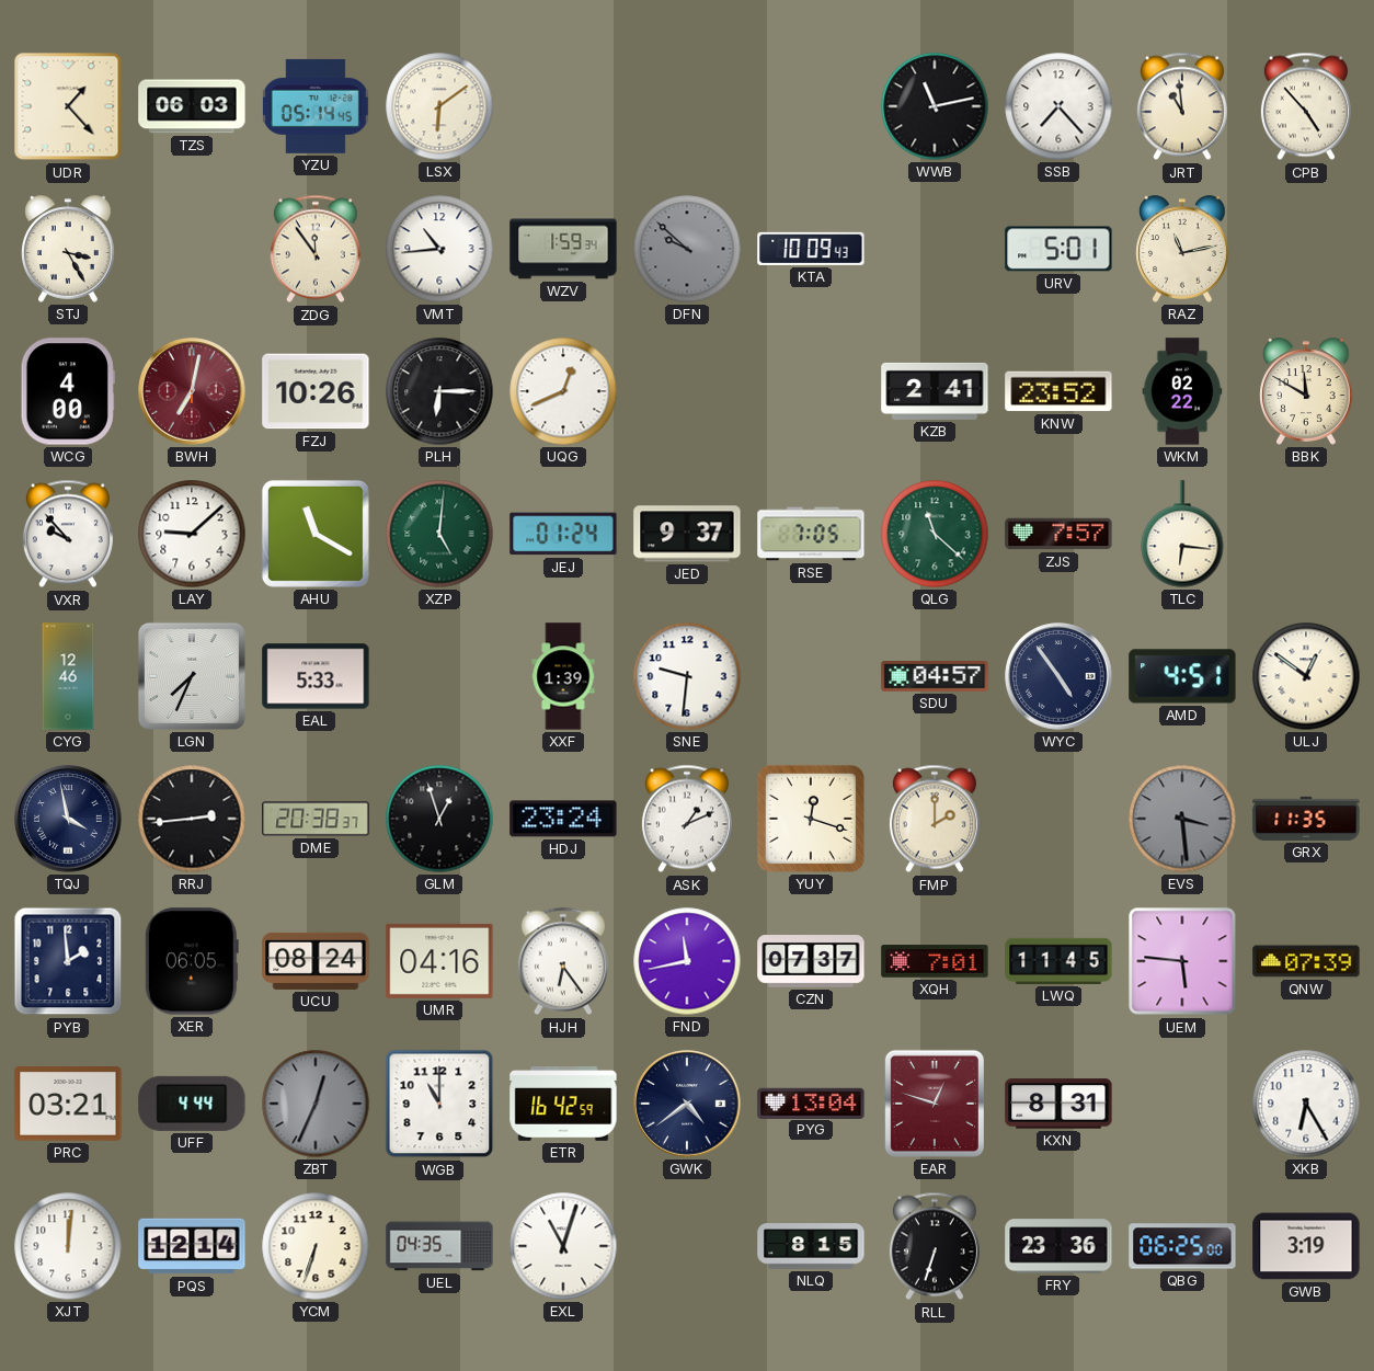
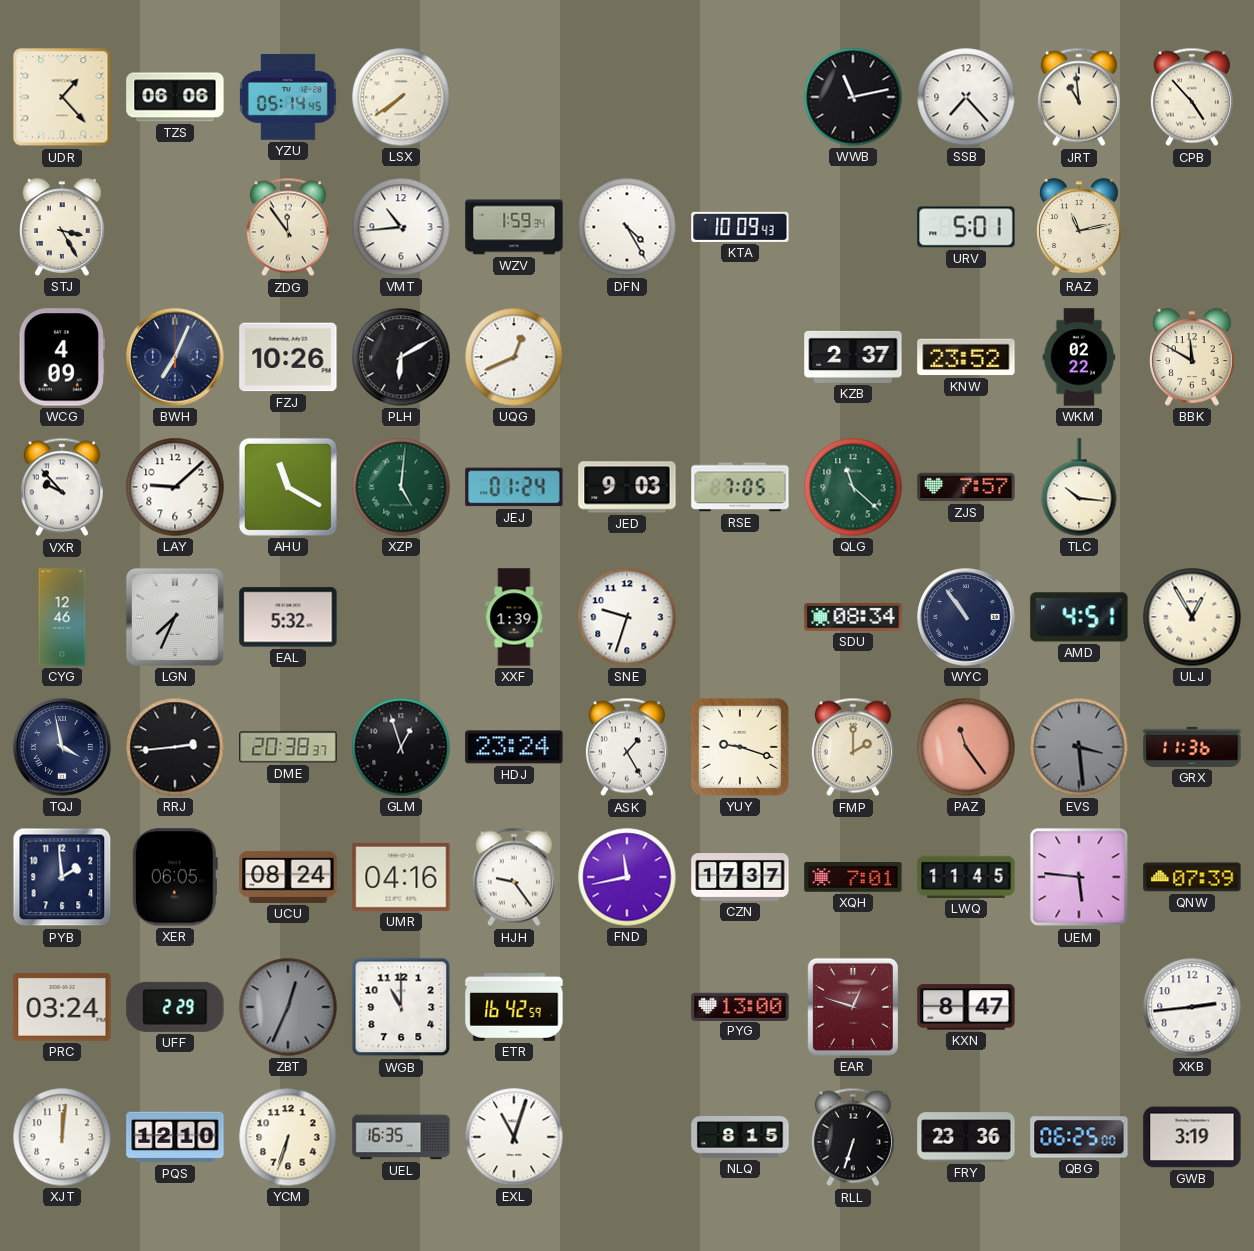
TZS: 06:03 -> 06:06 (175, 97)
LSX: 6:09 -> 7:39 (401, 97)
DFN: 9:52 -> 4:25 (627, 227)
DFN dial: grey -> white (627, 227)
WCG: 4:00 -> 4:09 (62, 357)
BWH: 7:02 -> 7:04 (175, 357)
BWH dial: burgundy -> navy (175, 357)
PLH: 6:15 -> 6:10 (401, 357)
KZB: 2:41 -> 2:37 (853, 357)
JED: 9:37 -> 9:03 (627, 487)
TLC: 6:16 -> 10:16 (1079, 487)
EAL: 5:33 -> 5:32 (288, 617)
SNE: 9:31 -> 9:33 (627, 617)
SDU: 04:57 -> 08:34 (853, 618)
WYC: 4:54 -> 10:54 (966, 617)
ULJ: 12:51 -> 12:55 (1192, 617)
ASK: 1:11 -> 1:25 (627, 747)
YUY: 12:18 -> 9:18 (740, 747)
PAZ: none -> 11:24 (966, 747)
GRX: 11:35 -> 11:36 (1192, 747)
HJH: 6:24 -> 9:24 (514, 877)
CZN: 07:37 -> 17:37 (740, 878)
PRC: 03:21 -> 03:24 (62, 1008)
UFF: 4:44 -> 2:29 (175, 1007)
GWK: 4:39 -> none (687, 1104)
PYG: 13:04 -> 13:00 (740, 1006)
KXN: 8:31 -> 8:47 (966, 1007)
XKB: 6:25 -> 2:44 (1192, 1007)
PQS: 12:14 -> 12:10 (175, 1137)
UEL: 04:35 -> 16:35 (401, 1137)
